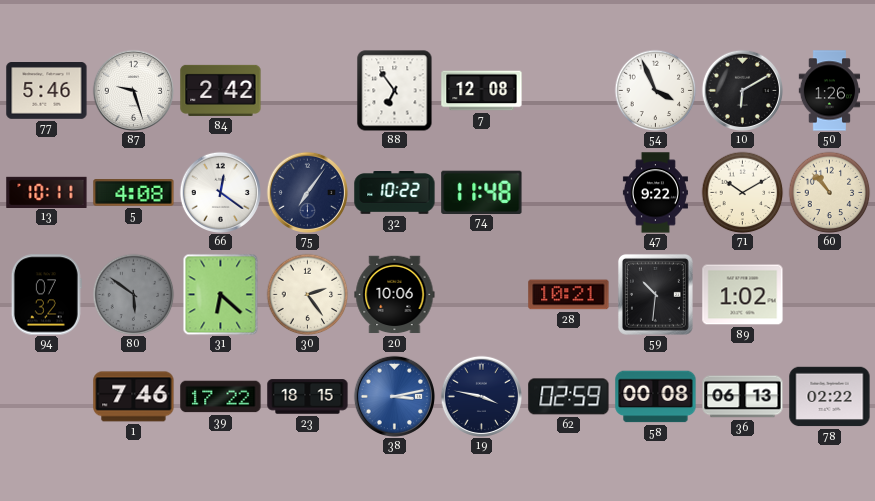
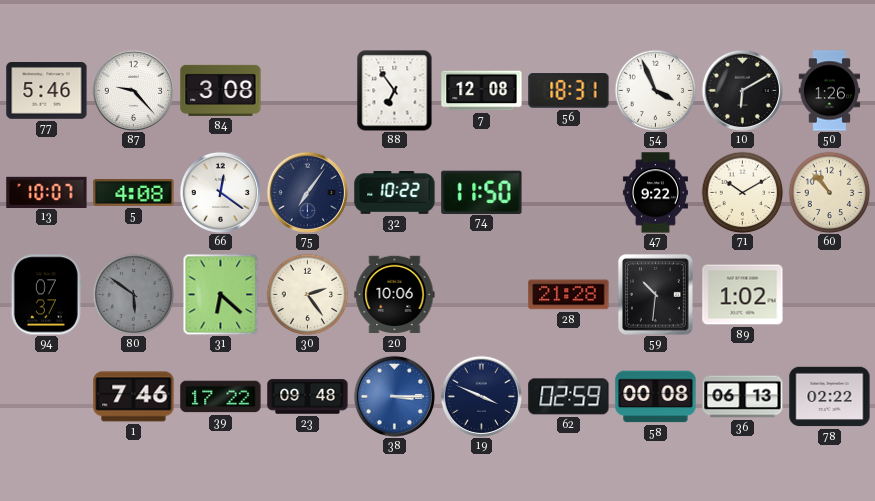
87: 9:27 -> 9:23 (133, 90)
84: 2:42 -> 3:08 (221, 90)
56: none -> 18:31 (569, 91)
13: 10:11 -> 10:07 (47, 192)
74: 11:48 -> 11:50 (482, 192)
94: 07:32 -> 07:37 (46, 295)
28: 10:21 -> 21:28 (569, 295)
23: 18:15 -> 09:48 (308, 397)
38: 3:13 -> 3:15 (394, 396)
19: 3:47 -> 3:49 (481, 396)
